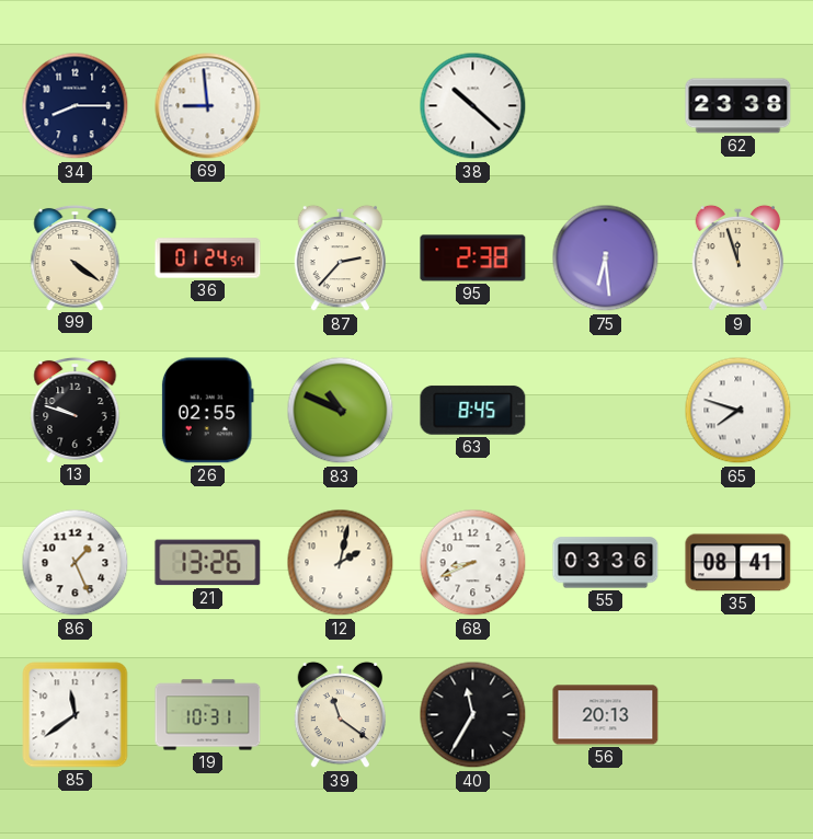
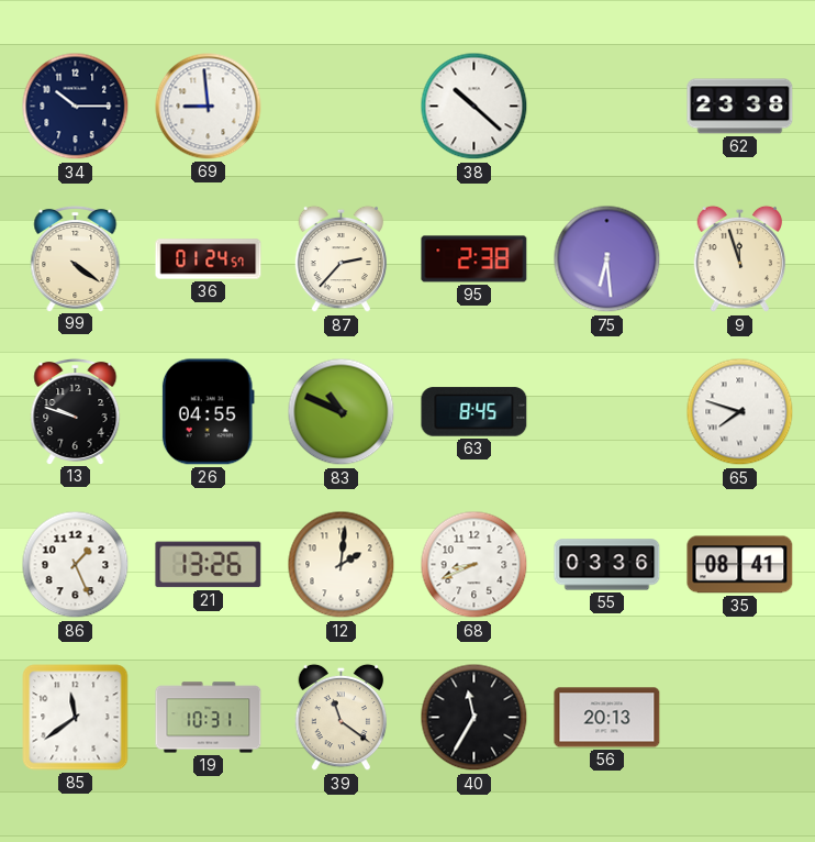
34: 8:15 -> 10:15 (76, 107)
26: 02:55 -> 04:55 (208, 412)
12: 2:02 -> 2:01 (342, 565)
